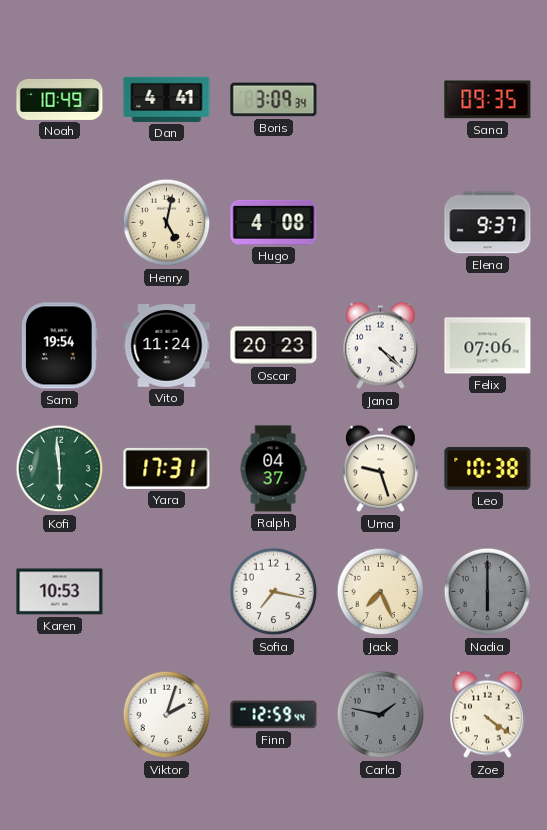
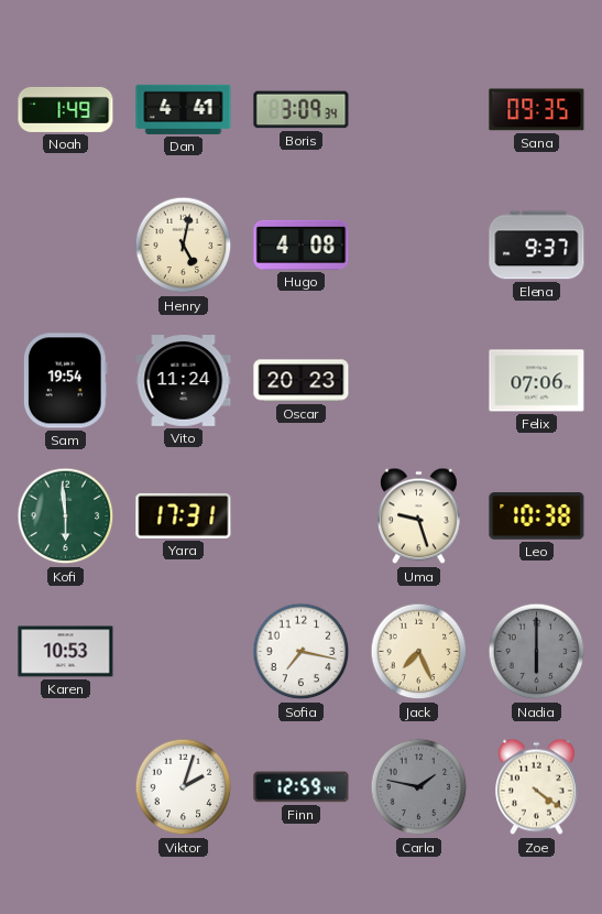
Noah: 10:49 -> 1:49 (66, 109)
Jana: 4:22 -> none (381, 346)
Ralph: 04:37 -> none (273, 469)
